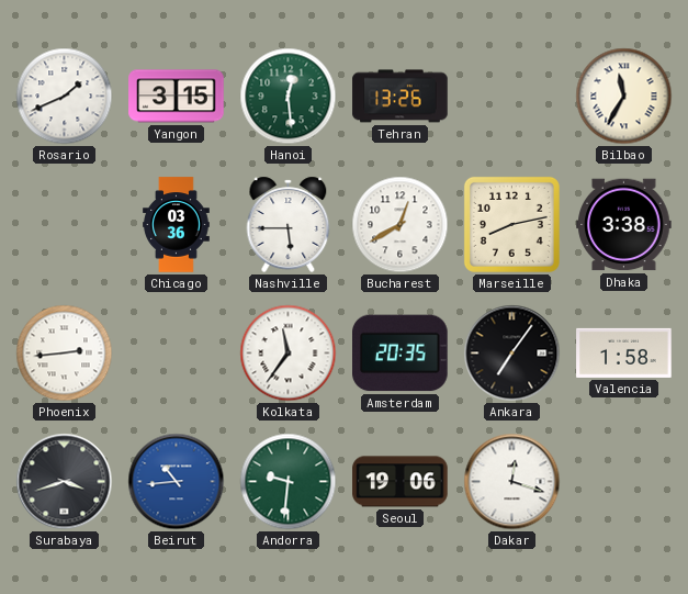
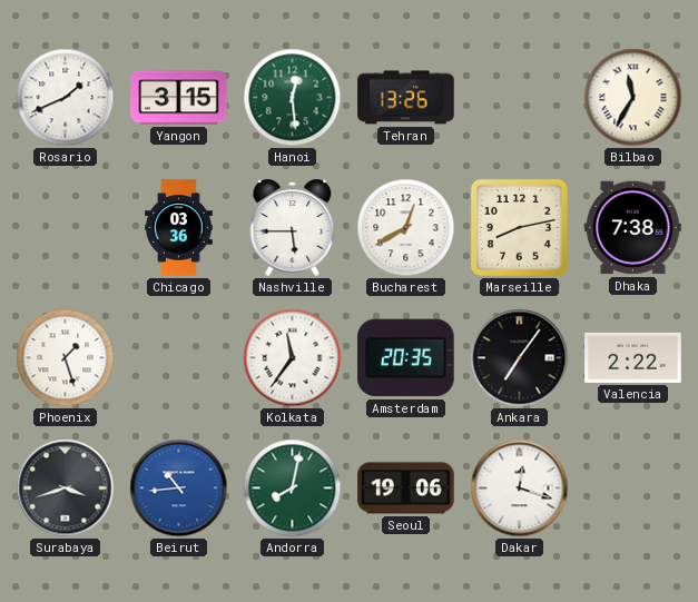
Dhaka: 3:38 -> 7:38 (633, 228)
Phoenix: 2:44 -> 1:27 (66, 358)
Valencia: 1:58 -> 2:22 (633, 357)
Andorra: 9:31 -> 8:02 (293, 488)
